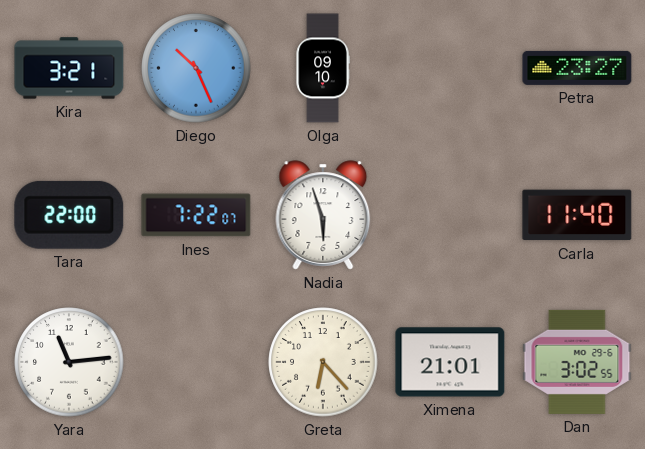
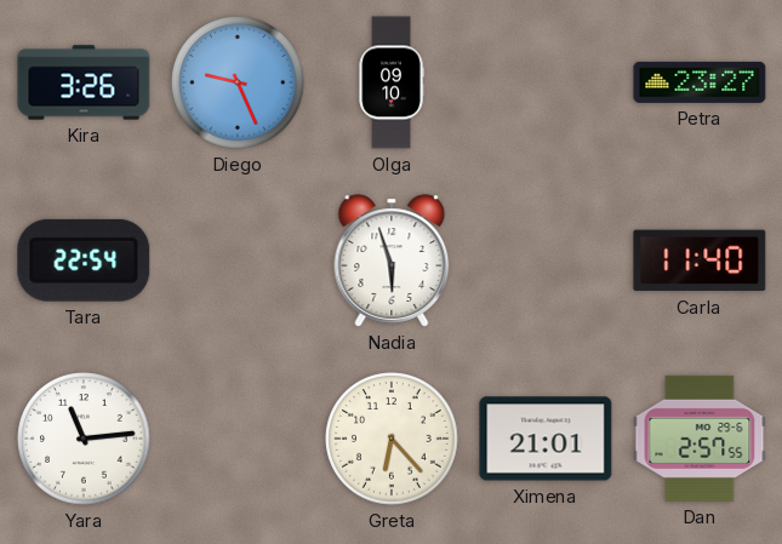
Kira: 3:21 -> 3:26 (84, 82)
Diego: 10:26 -> 9:26 (238, 82)
Tara: 22:00 -> 22:54 (84, 260)
Ines: 7:22 -> none (196, 215)
Dan: 3:02 -> 2:57 (700, 439)
